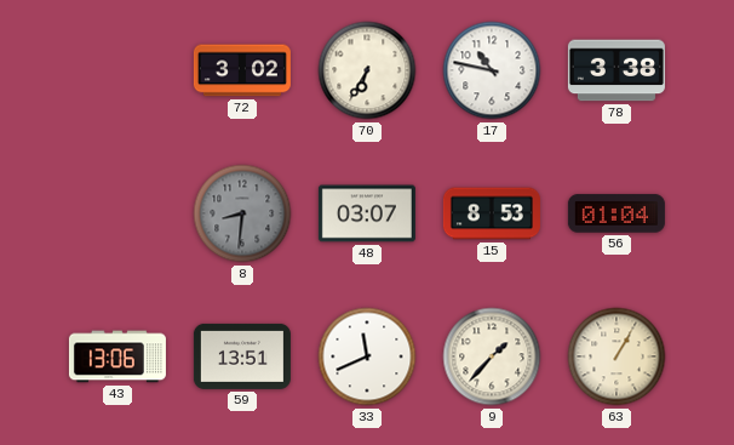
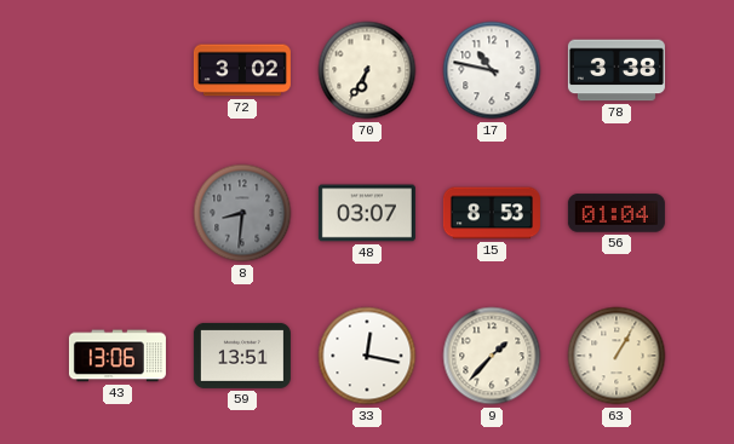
33: 11:41 -> 12:17 (367, 356)
